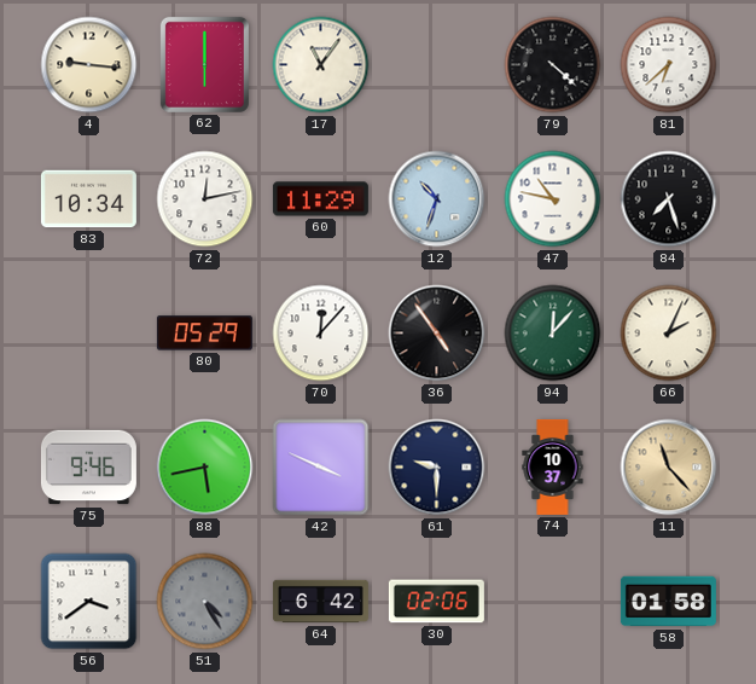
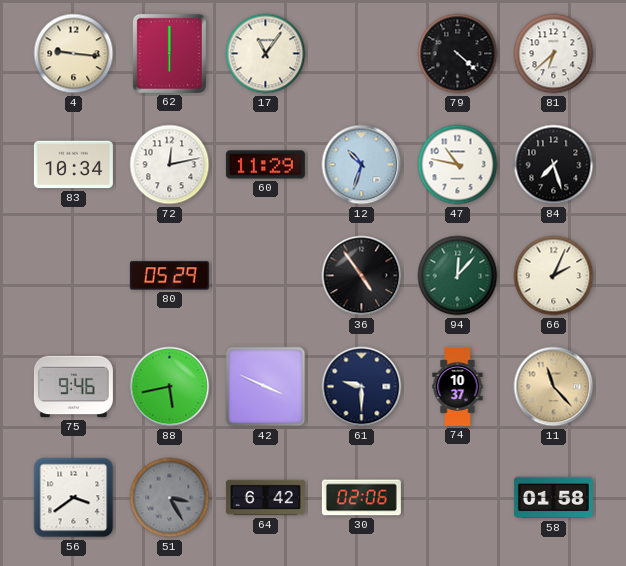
70: 12:07 -> none (321, 334)
51: 4:25 -> 3:25 (170, 498)
